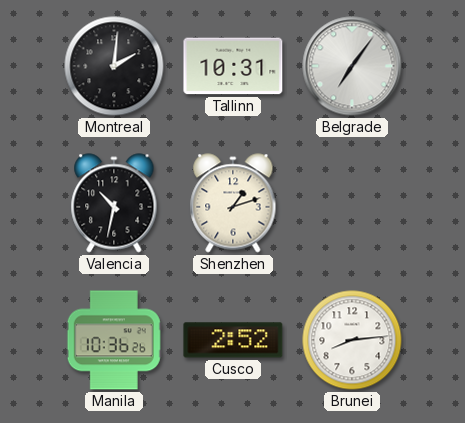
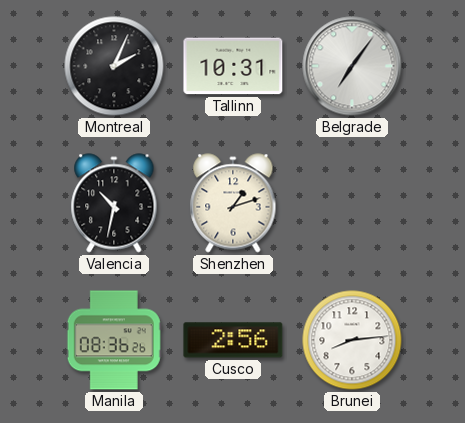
Montreal: 2:01 -> 2:04 (114, 66)
Manila: 10:36 -> 08:36 (114, 340)
Cusco: 2:52 -> 2:56 (233, 340)
